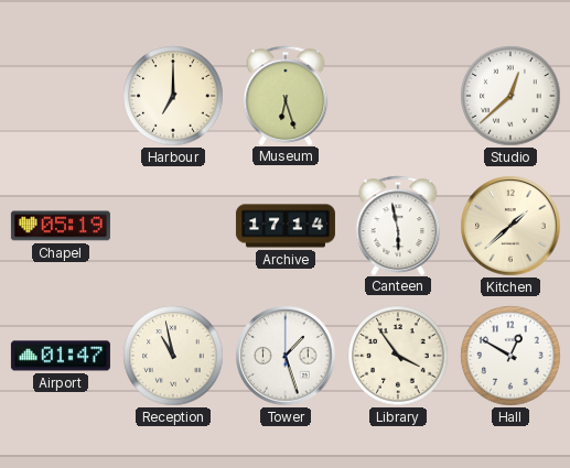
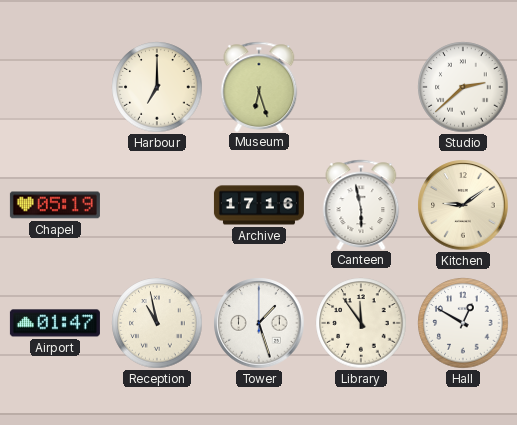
Studio: 12:38 -> 2:38 (463, 87)
Archive: 17:14 -> 17:16 (259, 205)
Kitchen: 1:38 -> 9:09 (463, 205)
Library: 3:54 -> 11:54 (361, 323)
